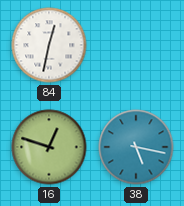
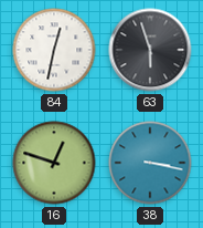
63: none -> 5:57 (150, 50)
38: 5:17 -> 3:17 (150, 163)
